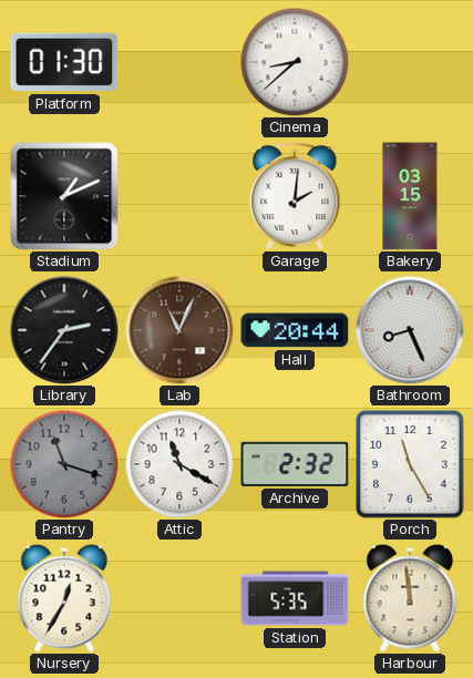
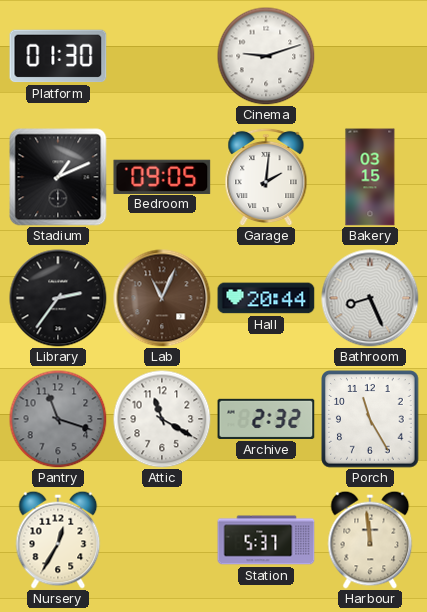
Cinema: 8:38 -> 9:12 (266, 56)
Bedroom: none -> 09:05 (162, 176)
Station: 5:35 -> 5:37 (266, 540)
